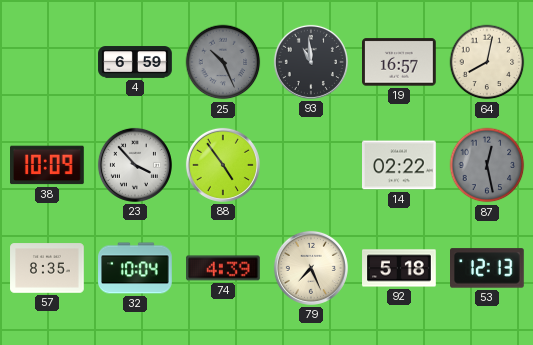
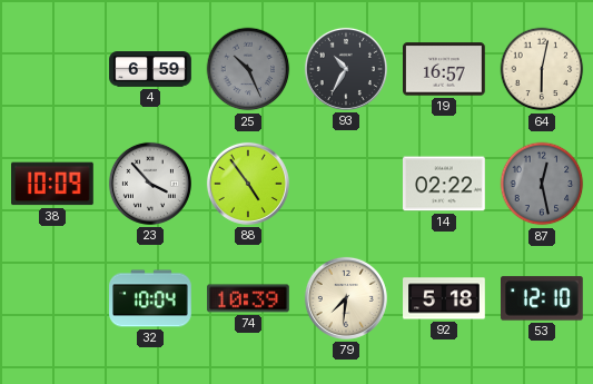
93: 10:59 -> 10:35 (346, 69)
64: 8:02 -> 6:02 (542, 69)
57: 8:35 -> none (47, 268)
74: 4:39 -> 10:39 (249, 298)
79: 7:26 -> 7:31 (346, 298)
53: 12:13 -> 12:10 (543, 298)
